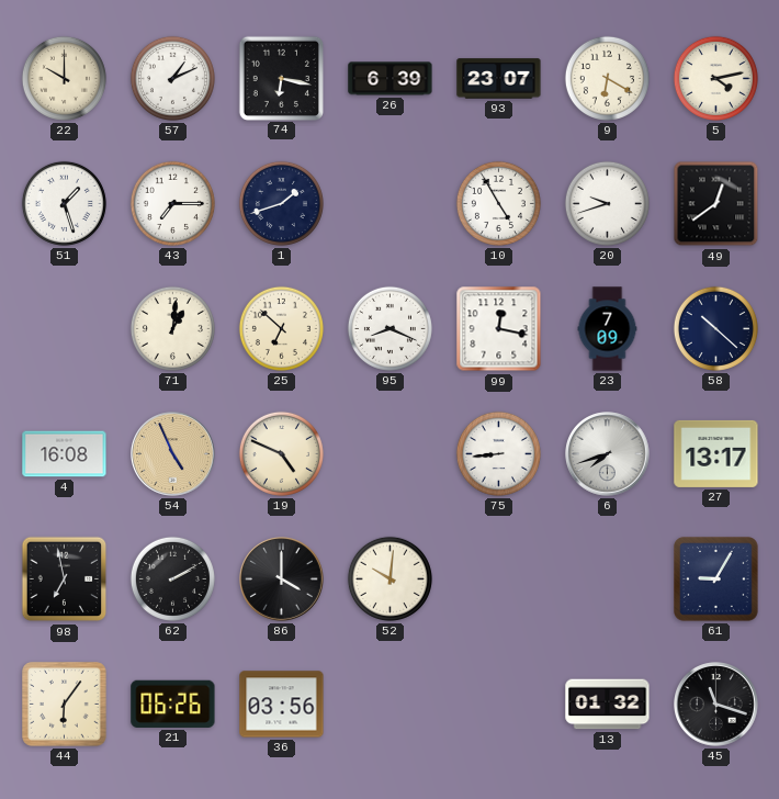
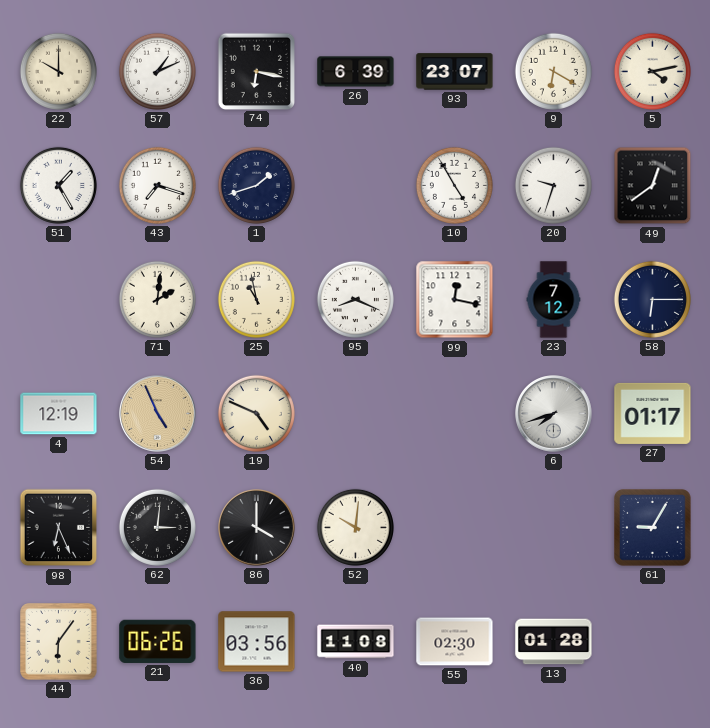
51: 1:27 -> 1:25 (58, 185)
43: 7:15 -> 7:18 (157, 185)
20: 9:42 -> 9:33 (553, 185)
71: 1:01 -> 2:01 (157, 299)
25: 6:52 -> 10:58 (256, 299)
23: 7:09 -> 7:12 (554, 300)
58: 10:22 -> 6:15 (652, 299)
4: 16:08 -> 12:19 (59, 414)
75: 8:44 -> none (498, 453)
27: 13:17 -> 01:17 (653, 413)
98: 6:58 -> 6:26 (59, 528)
62: 2:10 -> 3:01 (157, 527)
40: none -> 11:08 (356, 642)
55: none -> 02:30 (455, 642)
13: 01:32 -> 01:28 (554, 642)
45: 11:18 -> none (716, 705)
